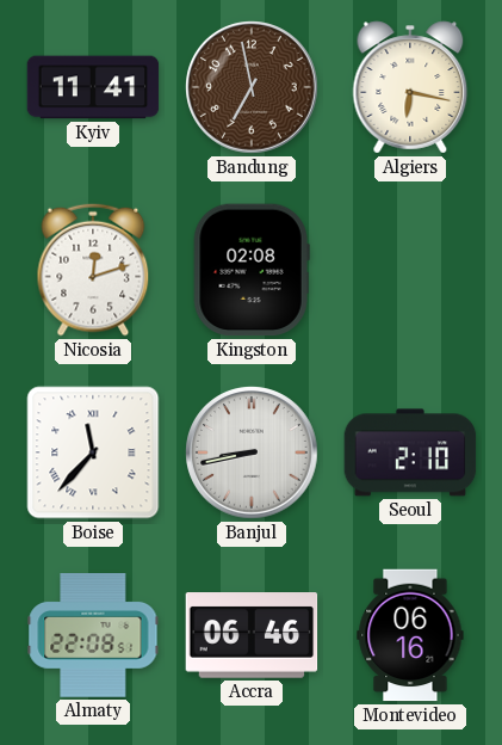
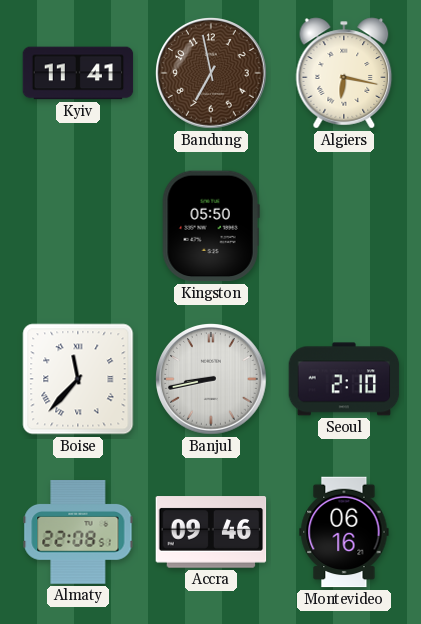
Nicosia: 12:12 -> none (93, 270)
Kingston: 02:08 -> 05:50 (211, 226)
Accra: 06:46 -> 09:46 (211, 532)
